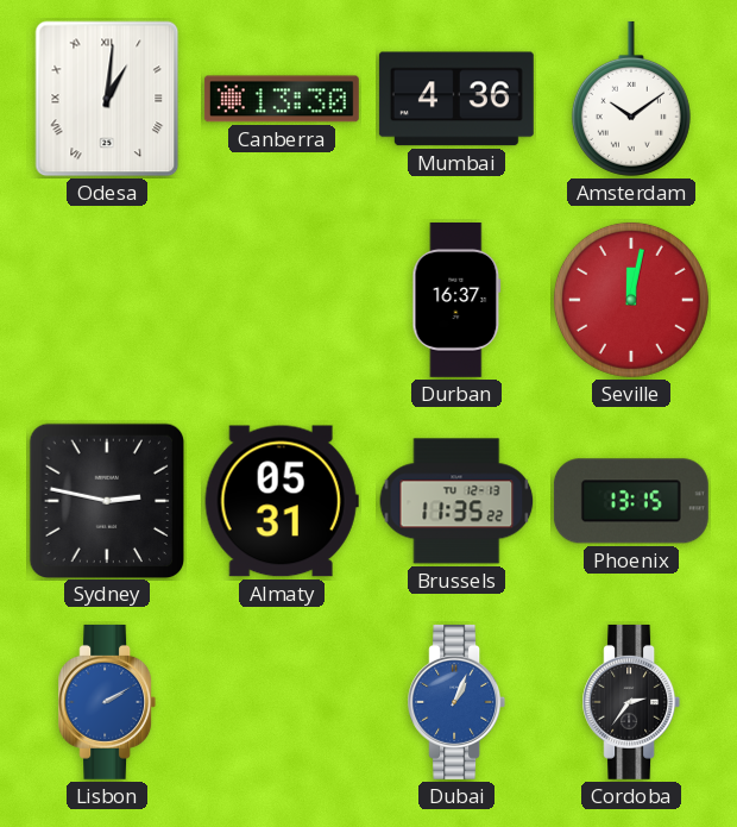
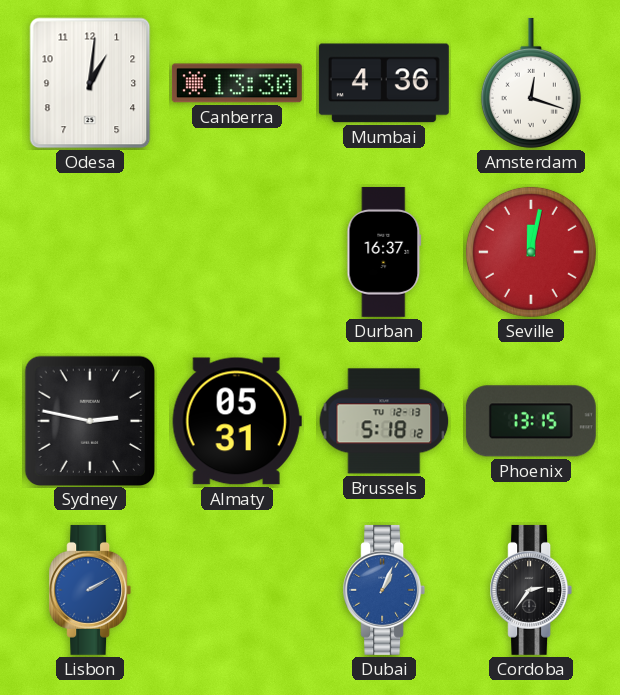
Odesa numerals: Roman -> Arabic (90, 83)
Amsterdam: 10:09 -> 12:18 (531, 83)
Brussels: 11:35 -> 5:18 (384, 421)
